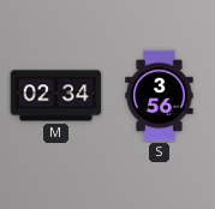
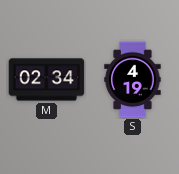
S: 3:56 -> 4:19 (133, 80)
